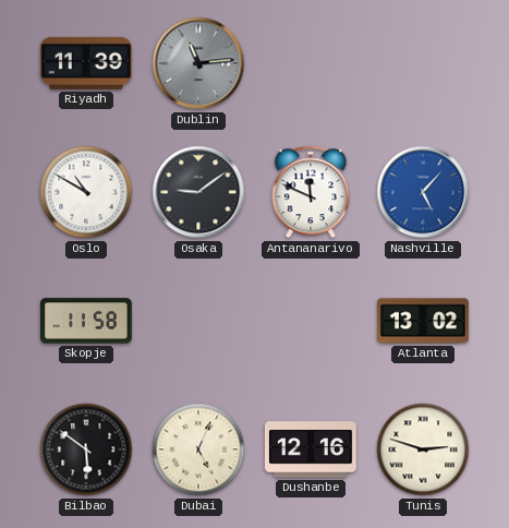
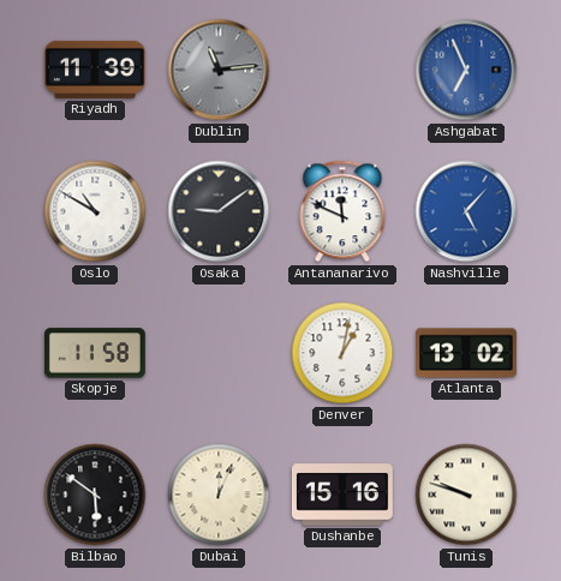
Ashgabat: none -> 6:56 (466, 70)
Denver: none -> 1:02 (342, 353)
Dubai: 5:04 -> 12:04 (219, 495)
Dushanbe: 12:16 -> 15:16 (342, 495)
Tunis: 2:48 -> 9:48 (466, 495)
